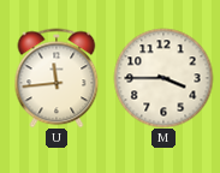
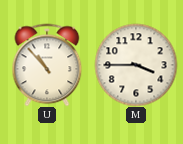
U: 11:44 -> 10:53 (47, 65)
